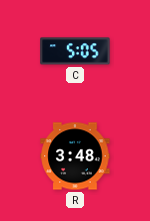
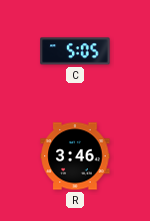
R: 3:48 -> 3:46 (75, 156)
